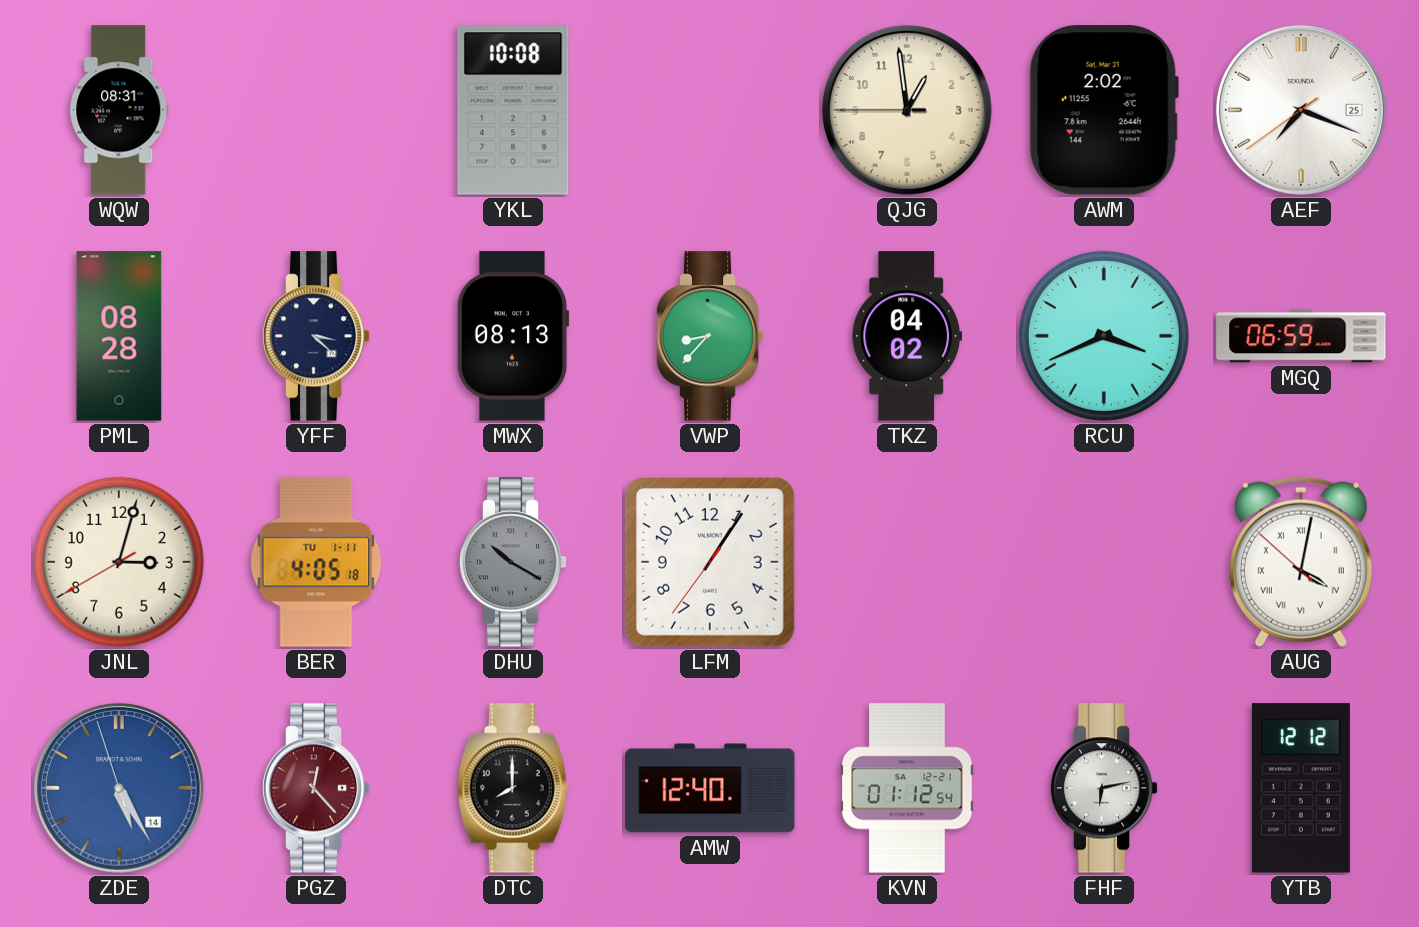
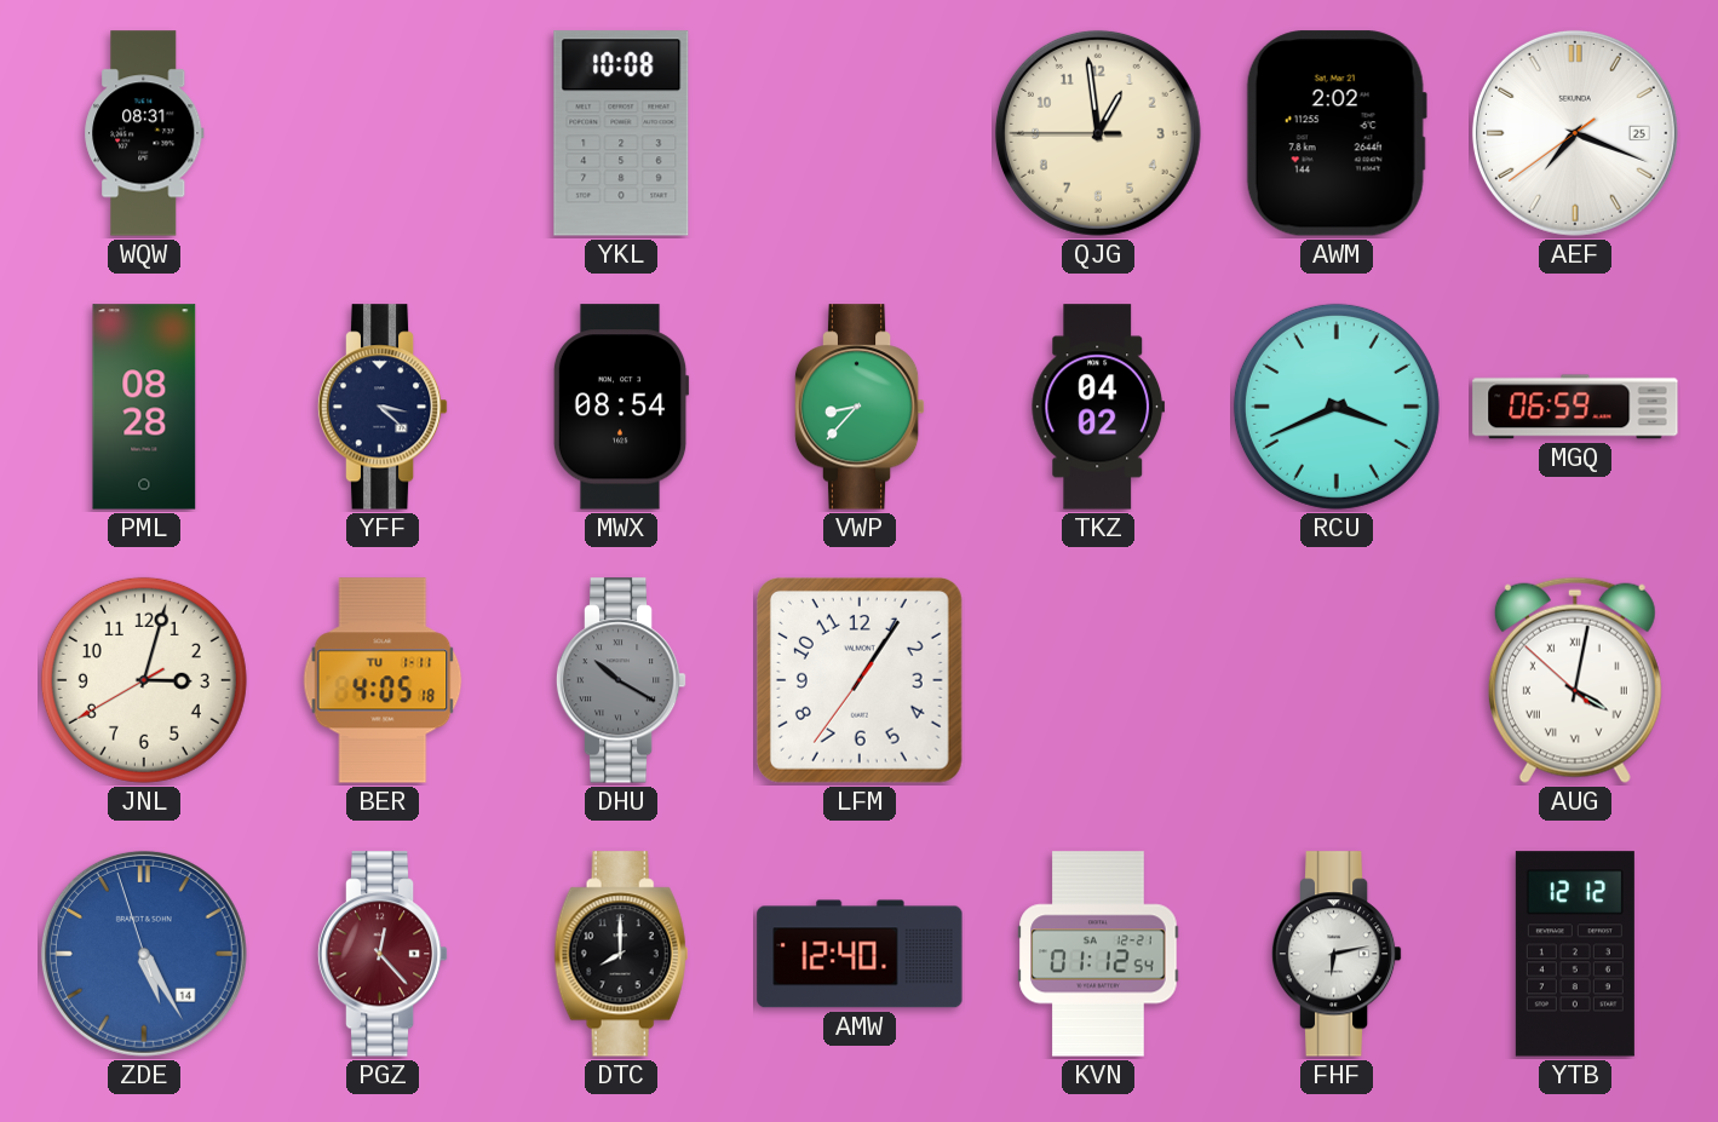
MWX: 08:13 -> 08:54 (621, 407)
